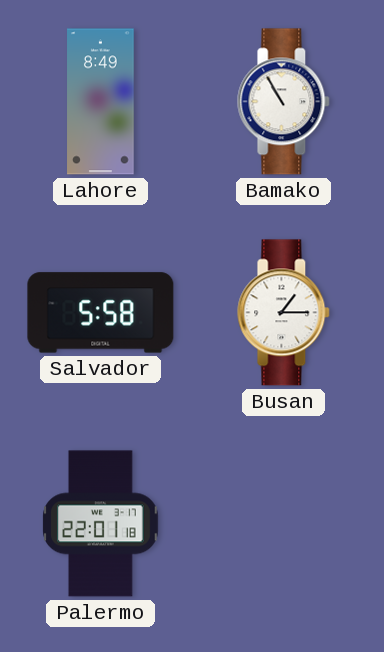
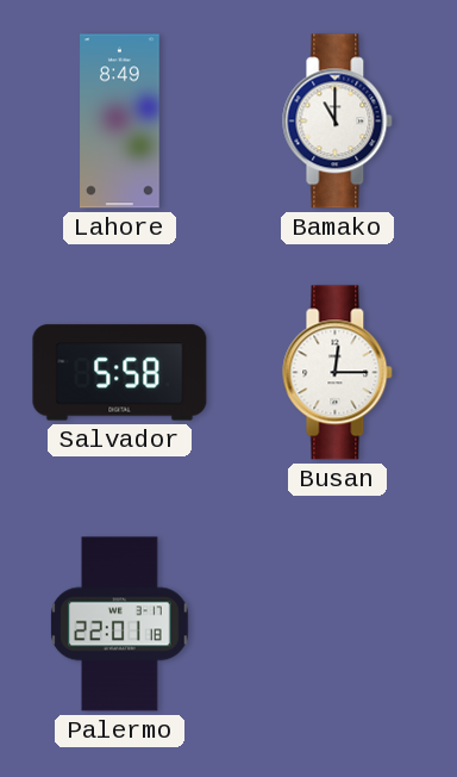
Bamako: 10:55 -> 11:00 (338, 122)
Busan: 1:15 -> 12:15 (338, 373)
